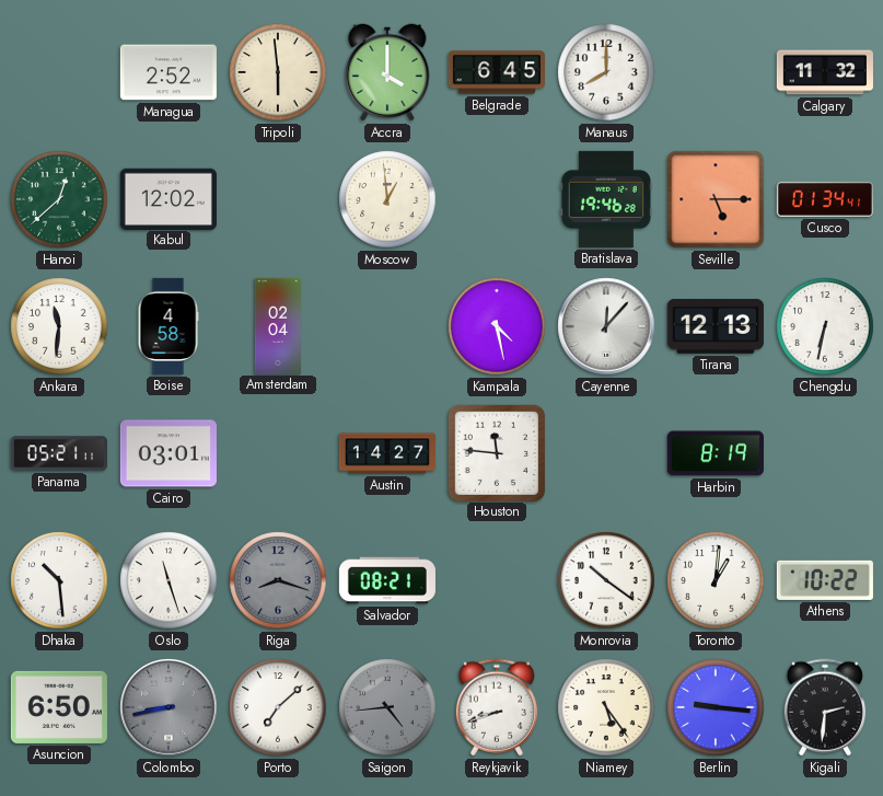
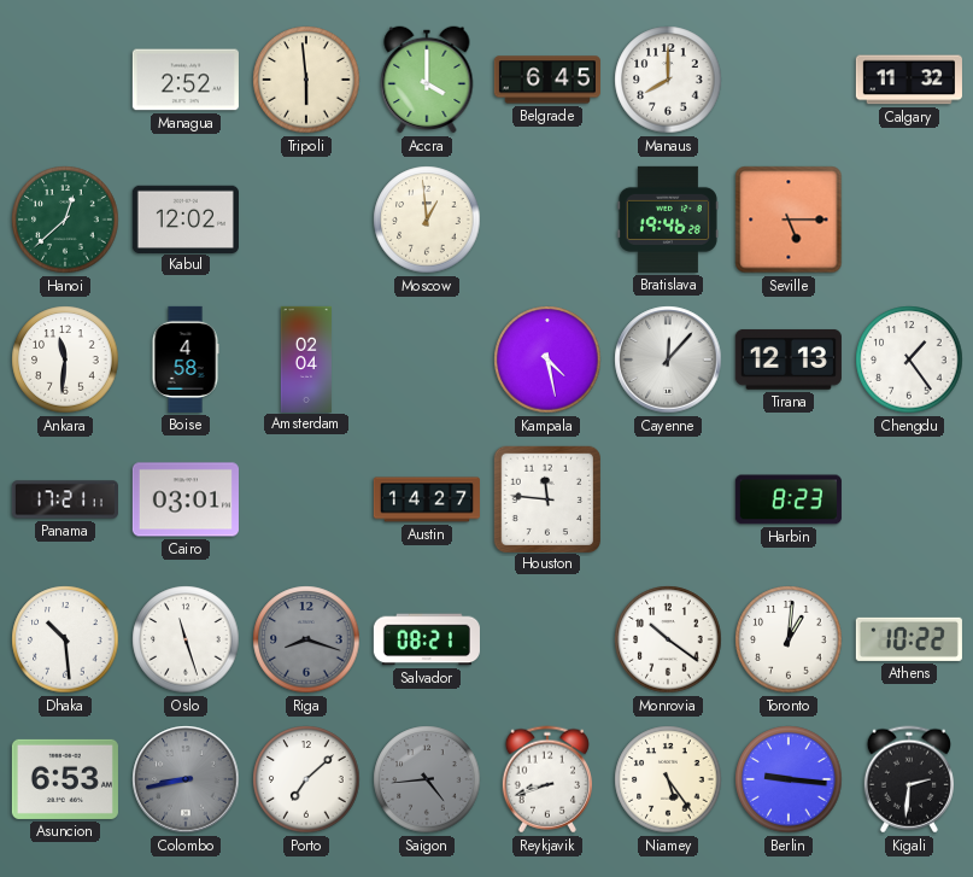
Cusco: 01:34 -> none (825, 199)
Chengdu: 6:32 -> 1:24 (909, 359)
Panama: 05:21 -> 17:21 (65, 499)
Harbin: 8:19 -> 8:23 (789, 499)
Asuncion: 6:50 -> 6:53 (65, 779)
